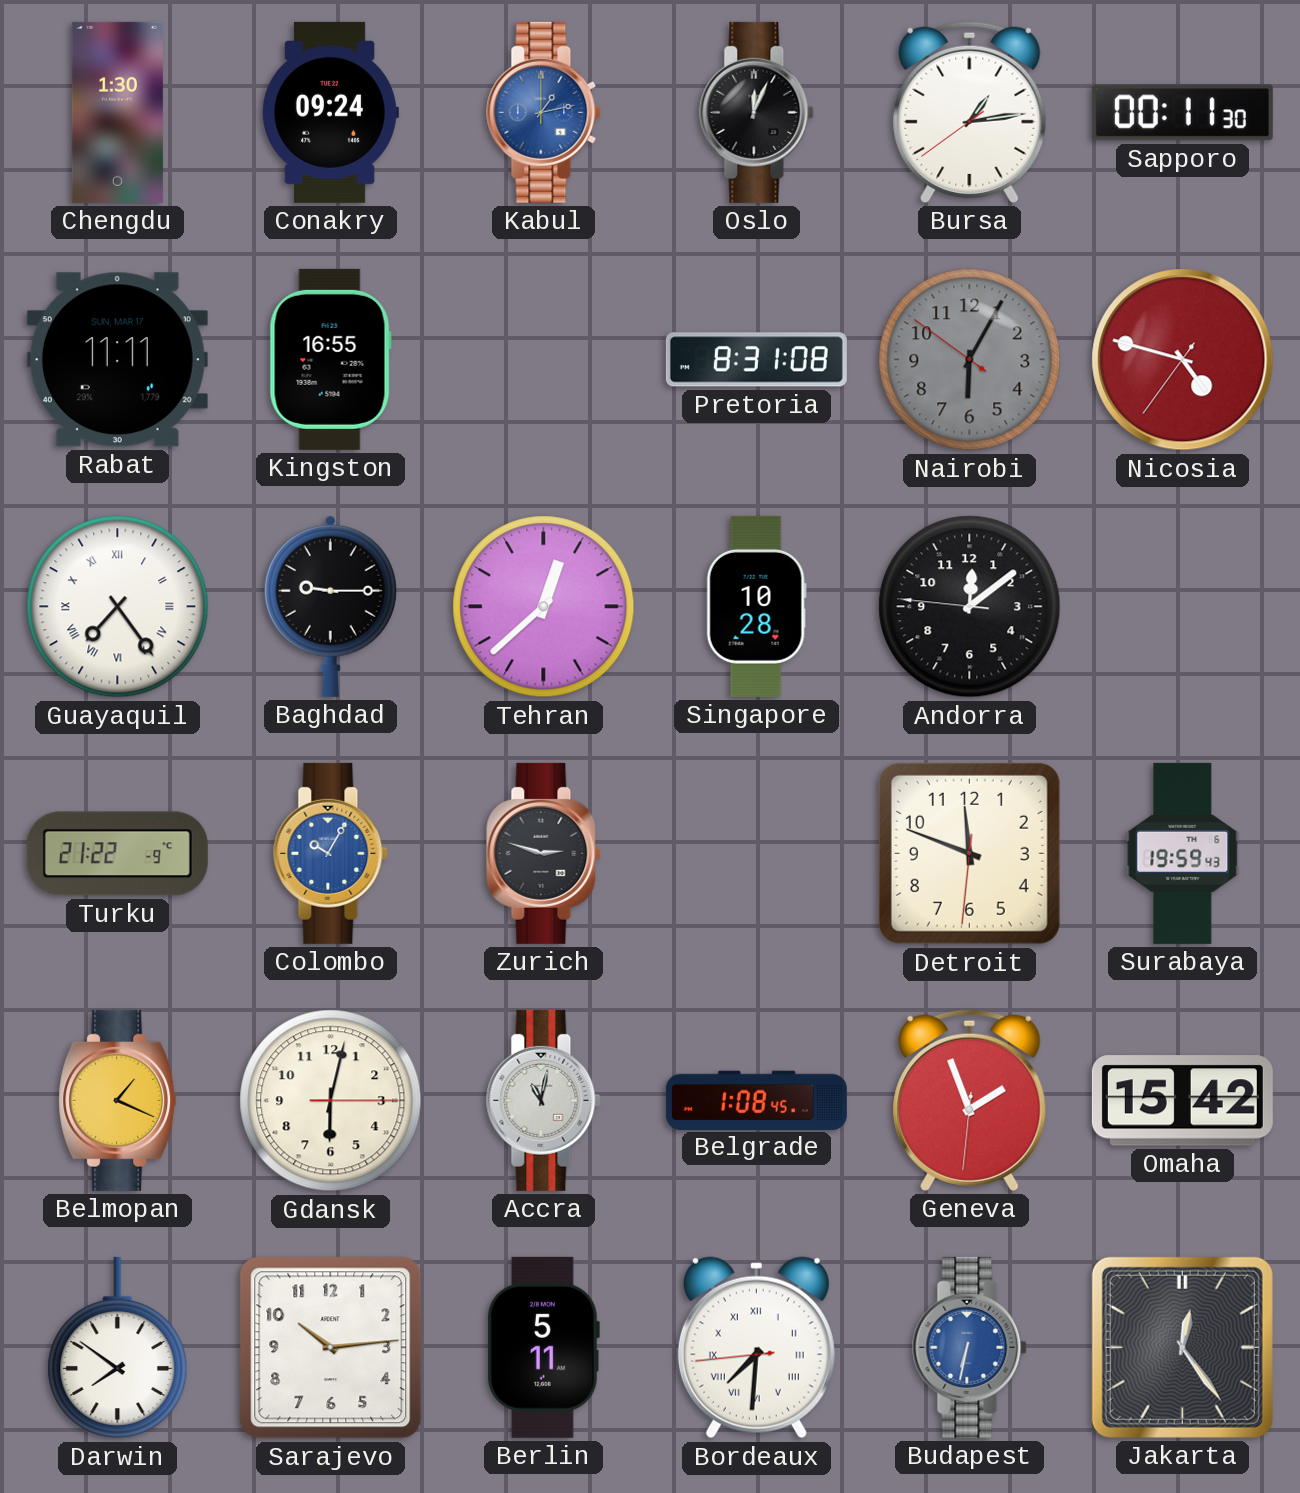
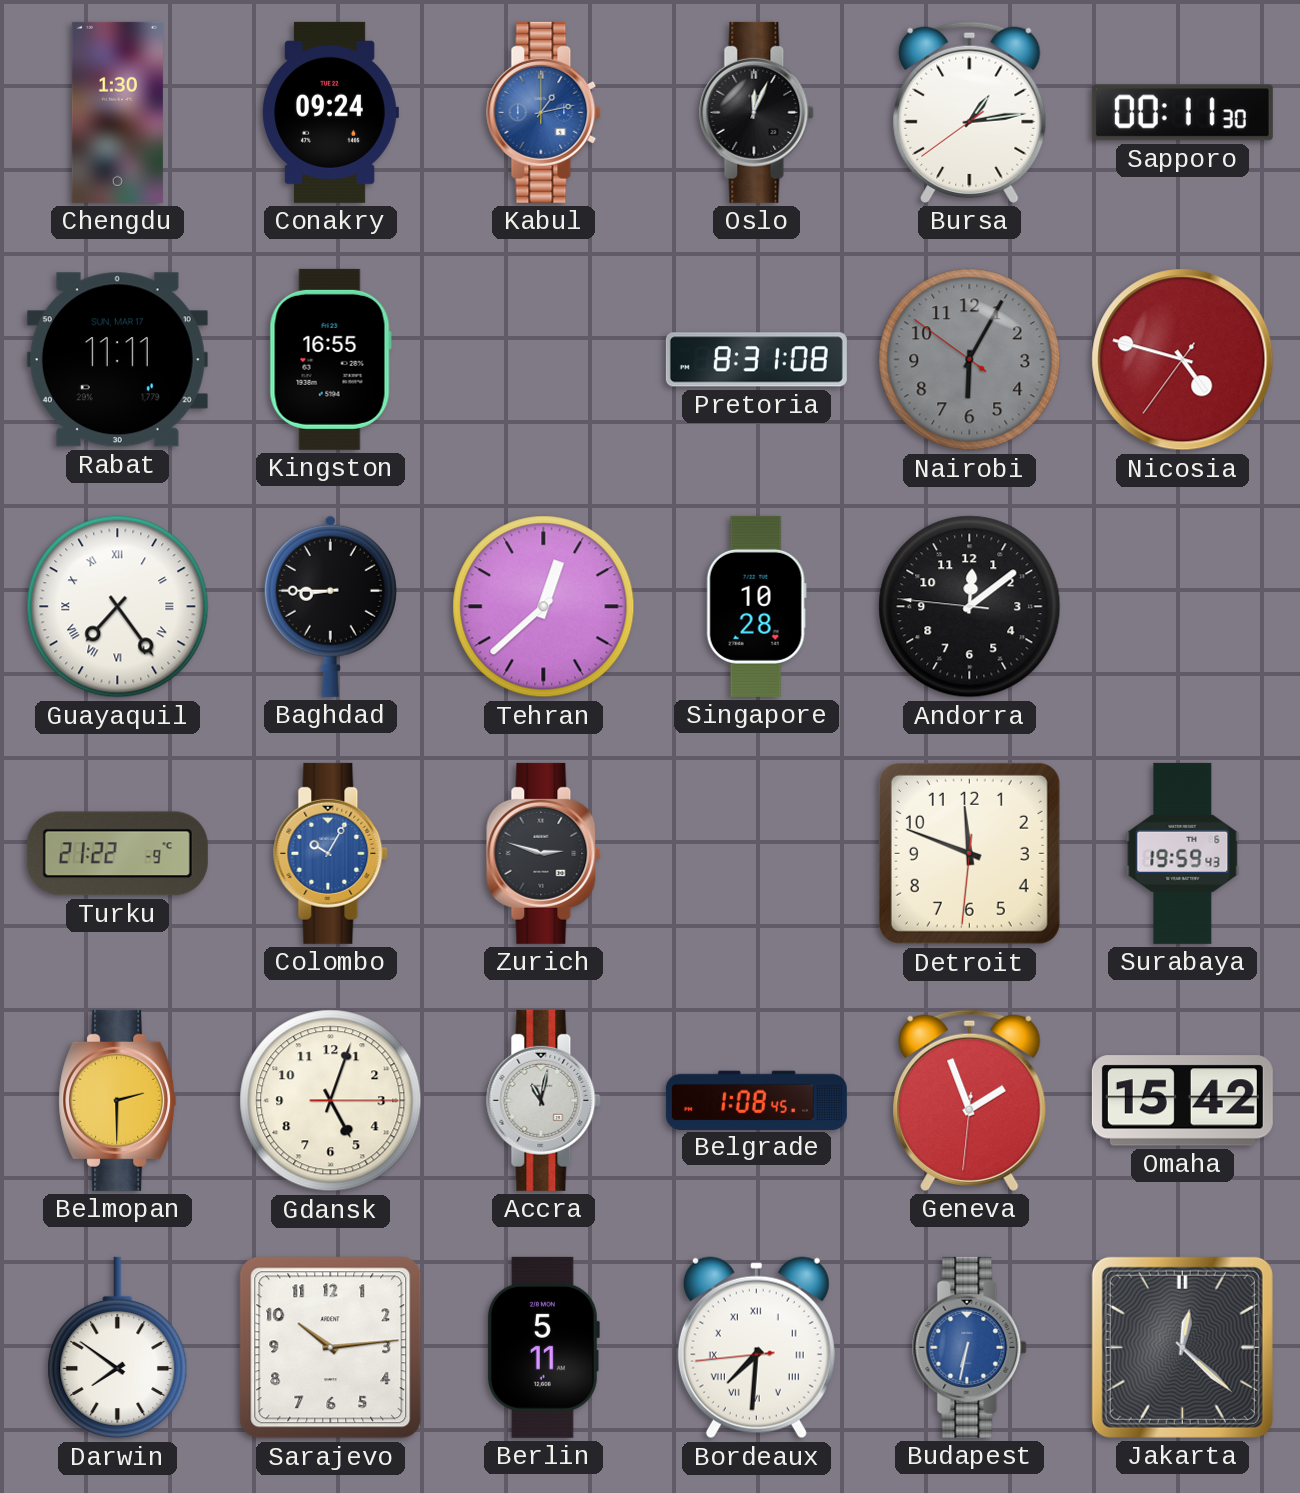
Baghdad: 9:15 -> 8:45 (330, 606)
Belmopan: 1:19 -> 2:30 (118, 1100)
Gdansk: 6:02 -> 5:03 (331, 1101)
Jakarta: 12:24 -> 12:22 (1182, 1347)
